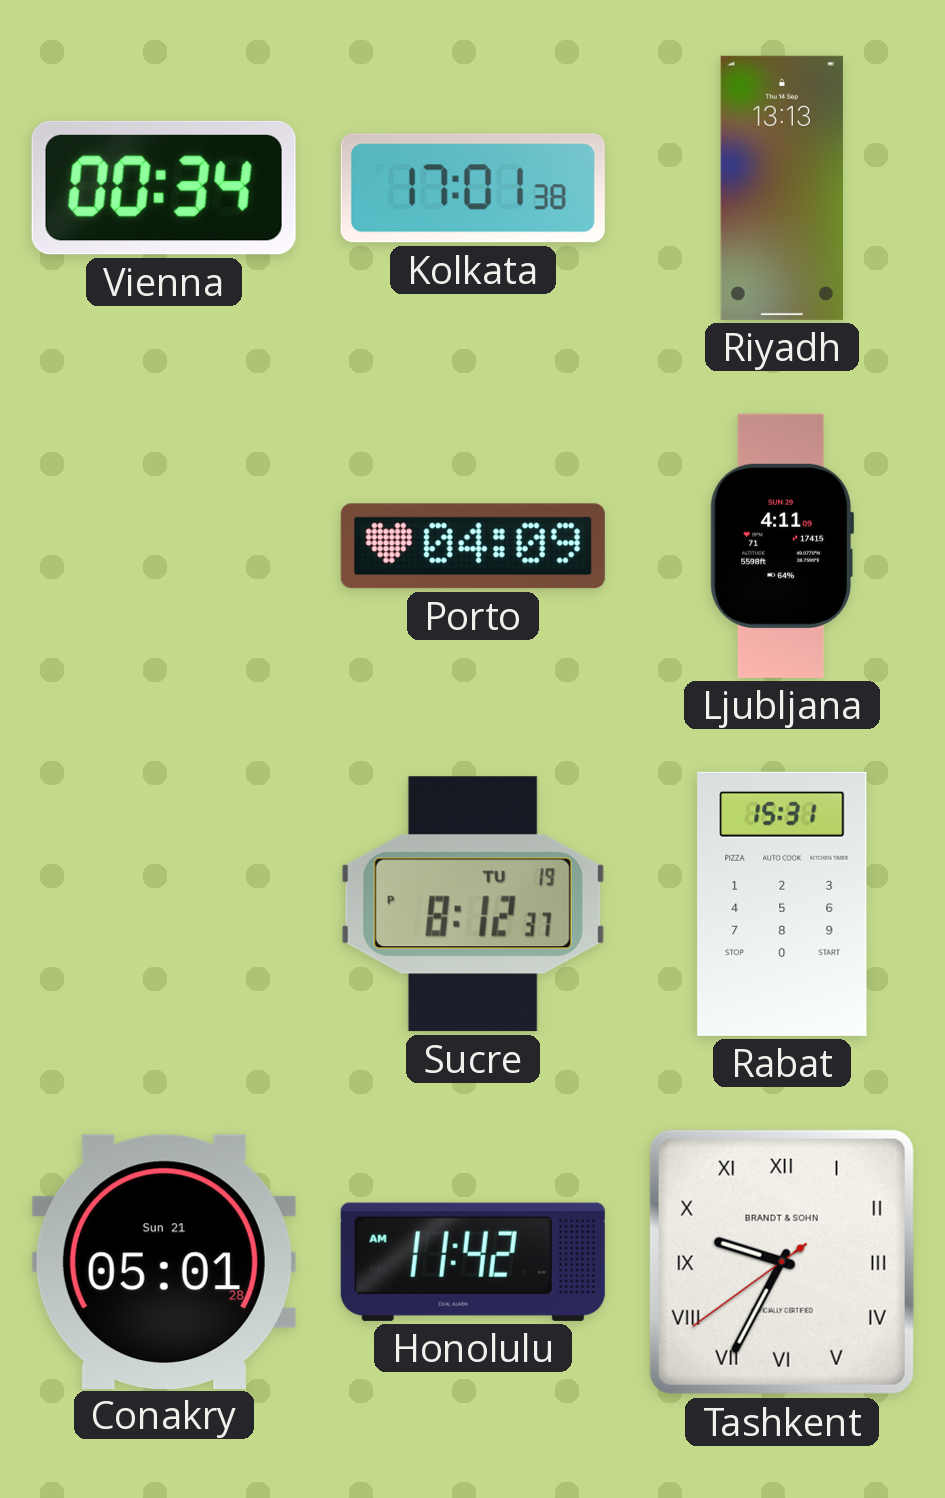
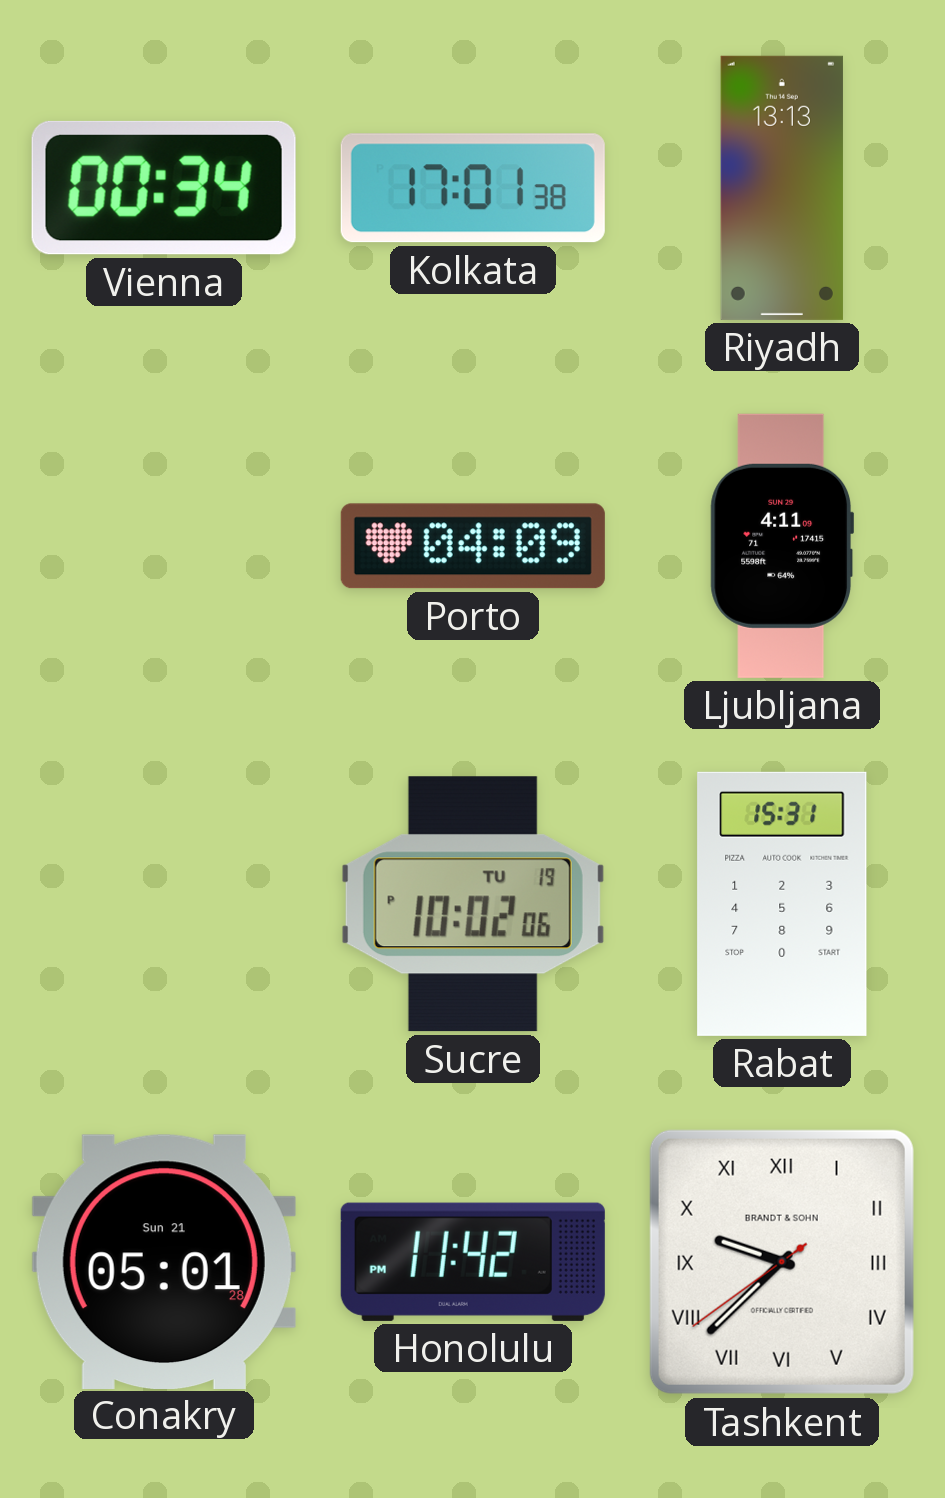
Sucre: 8:12 -> 10:02 (473, 904)
Honolulu: 11:42 AM -> 11:42 PM (473, 1262)
Tashkent: 9:34 -> 9:37 (782, 1262)
